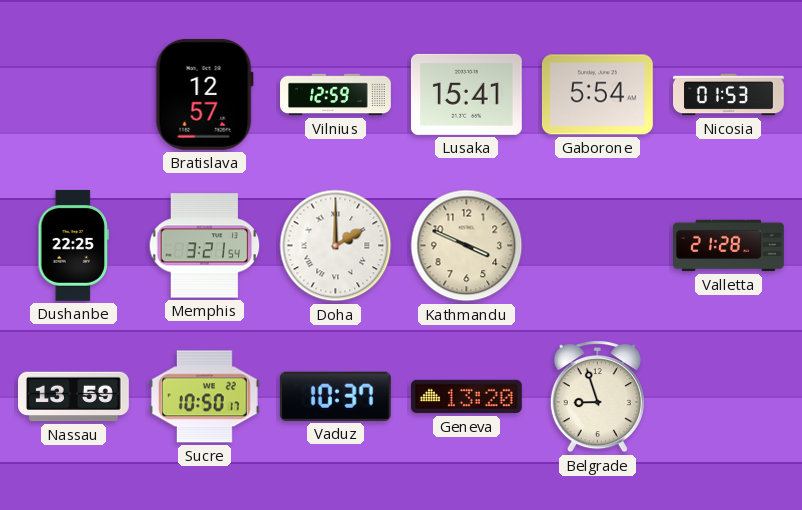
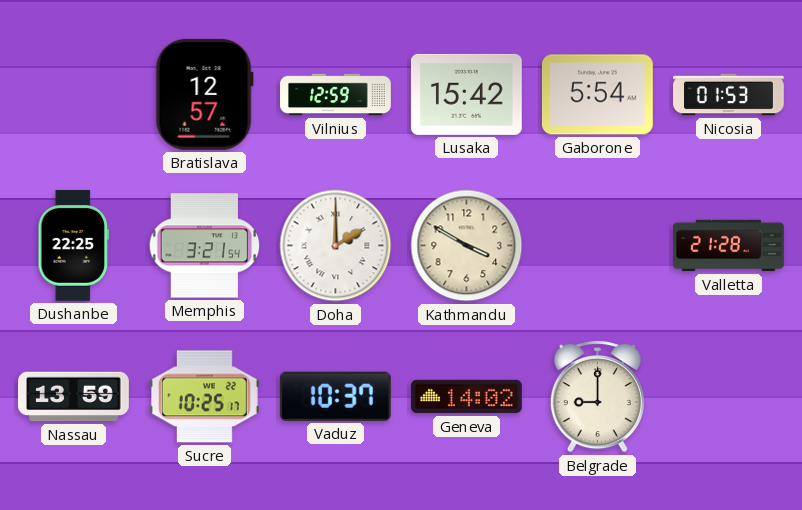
Lusaka: 15:41 -> 15:42 (466, 94)
Kathmandu: 3:49 -> 3:50 (467, 246)
Sucre: 10:50 -> 10:25 (204, 397)
Geneva: 13:20 -> 14:02 (467, 397)
Belgrade: 8:57 -> 9:00 (597, 397)
